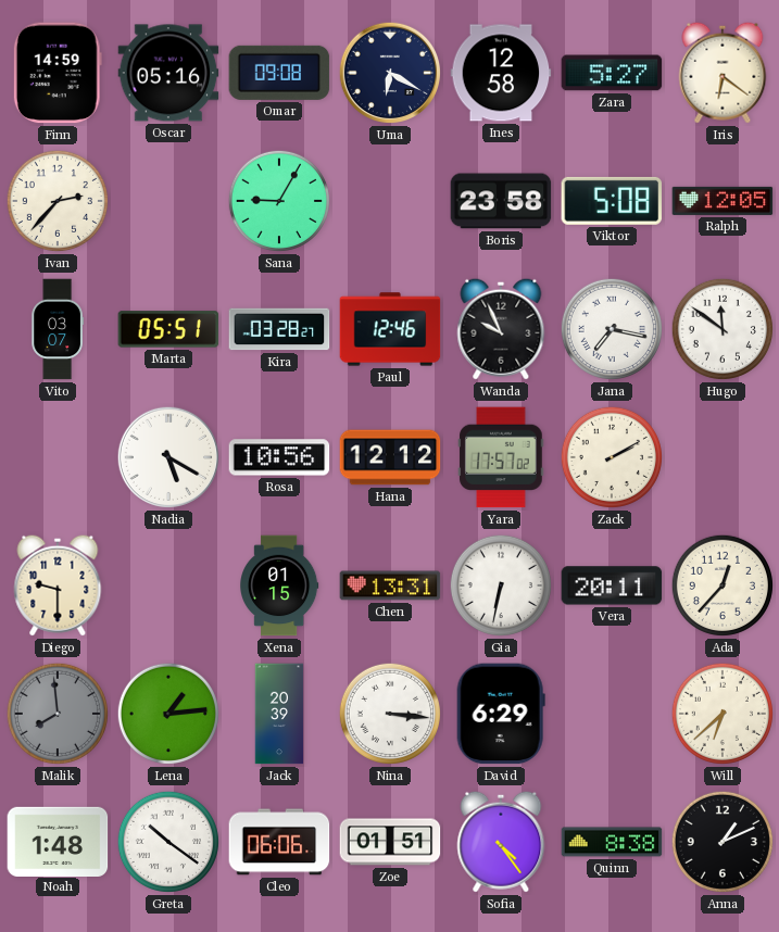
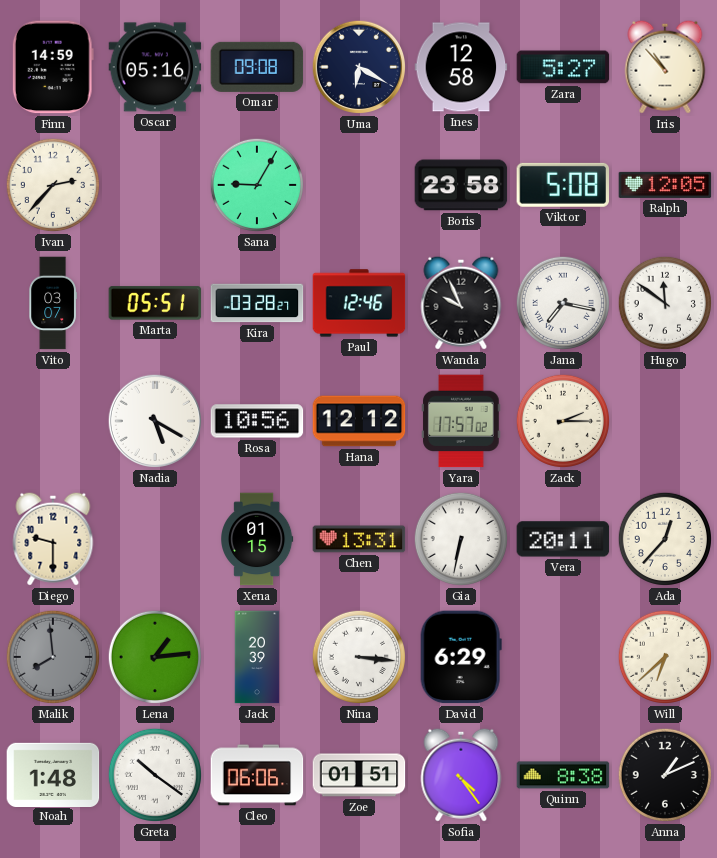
Iris: 6:21 -> 10:53 (665, 67)
Zack: 2:10 -> 2:15 (563, 421)
